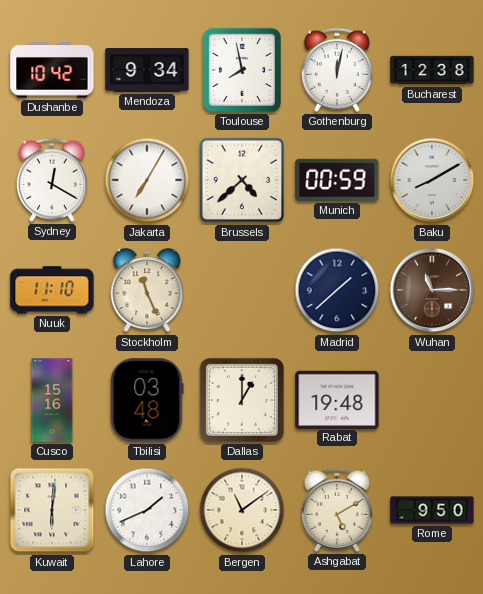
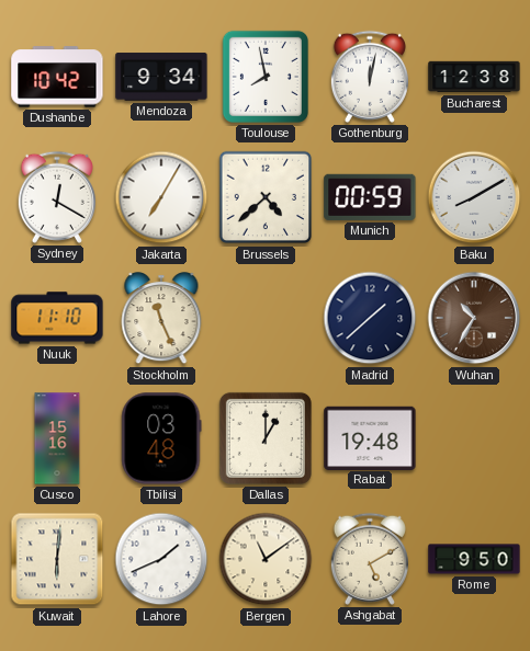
Wuhan: 11:15 -> 10:35 (474, 318)
